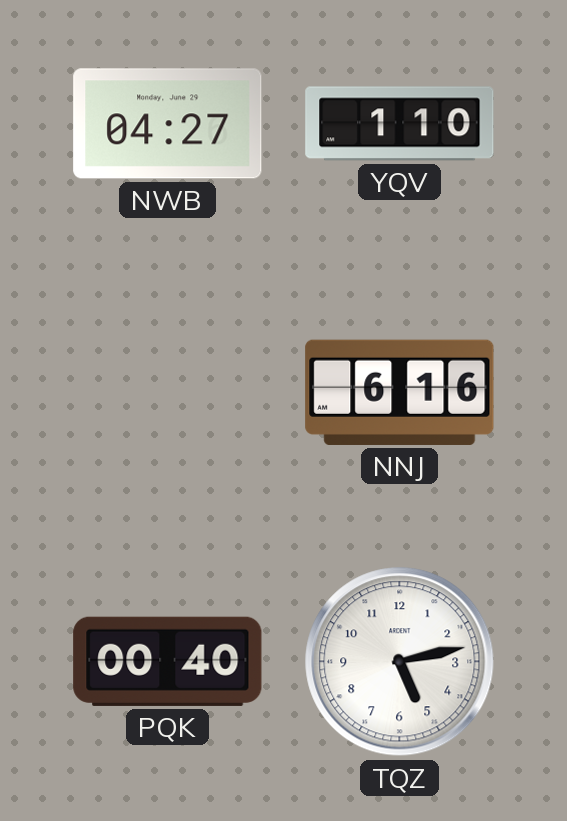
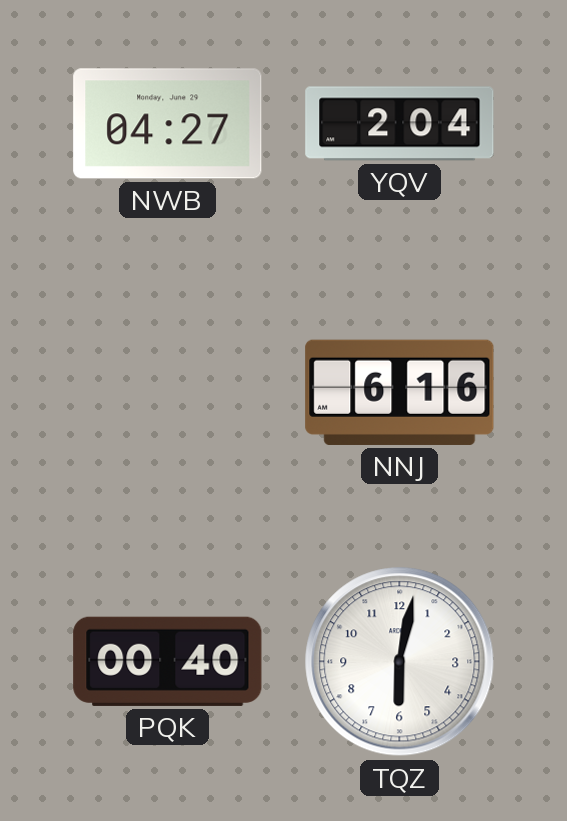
YQV: 1:10 -> 2:04 (400, 124)
TQZ: 5:13 -> 6:02 (400, 662)
